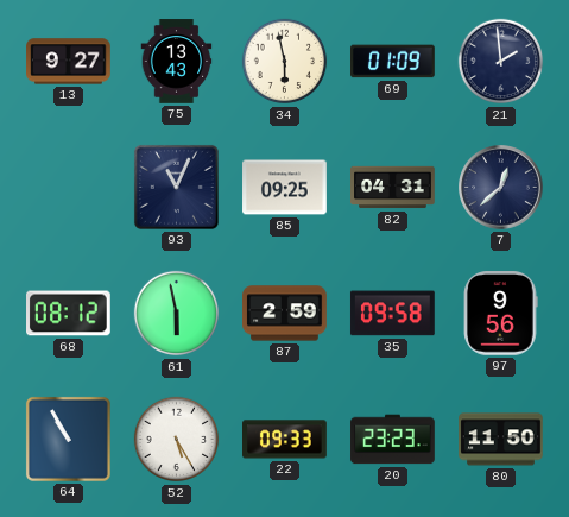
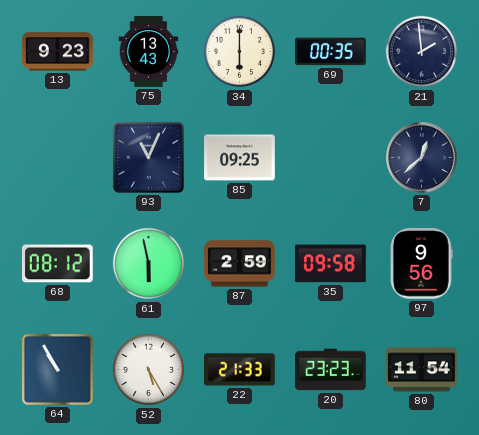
13: 9:27 -> 9:23 (58, 52)
34: 5:58 -> 6:00 (240, 52)
69: 01:09 -> 00:35 (331, 52)
82: 04:31 -> none (393, 188)
22: 09:33 -> 21:33 (240, 370)
80: 11:50 -> 11:54 (422, 370)
